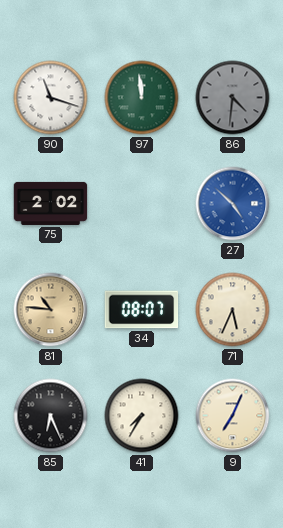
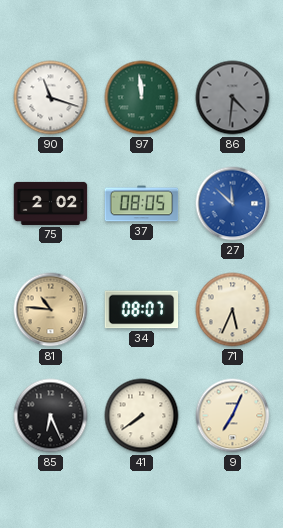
37: none -> 08:05 (142, 204)
27: 4:52 -> 11:52 (233, 204)
41: 7:35 -> 7:39 (142, 416)
